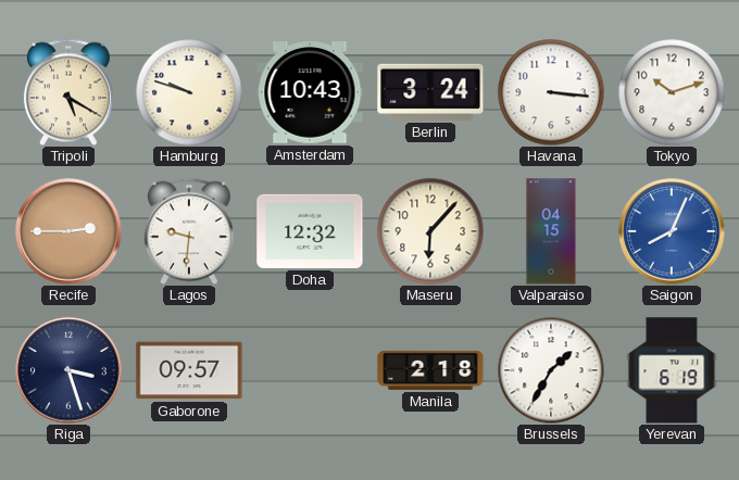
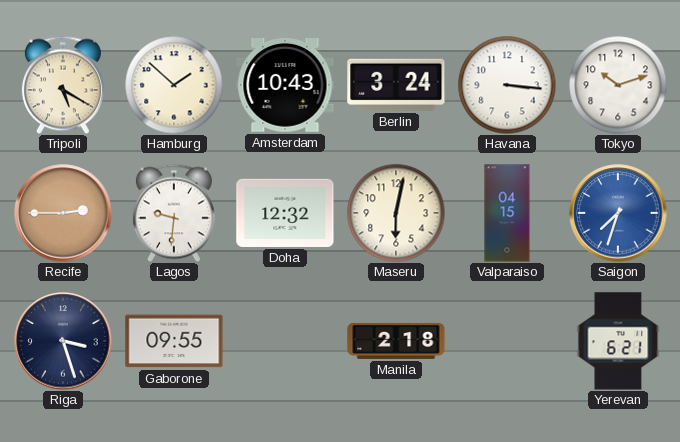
Hamburg: 9:48 -> 1:52 (174, 85)
Maseru: 6:07 -> 6:02 (396, 213)
Saigon: 8:04 -> 7:33 (618, 213)
Gaborone: 09:57 -> 09:55 (174, 341)
Brussels: 1:35 -> none (551, 370)
Yerevan: 6:19 -> 6:21 (618, 341)
